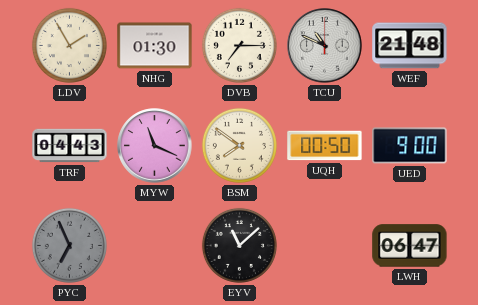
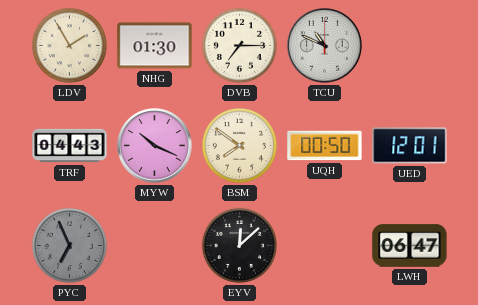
WEF: 21:48 -> none (410, 46)
MYW: 11:19 -> 10:19 (155, 146)
UED: 9:00 -> 12:01 (410, 146)
EYV: 11:08 -> 12:08 (239, 245)
